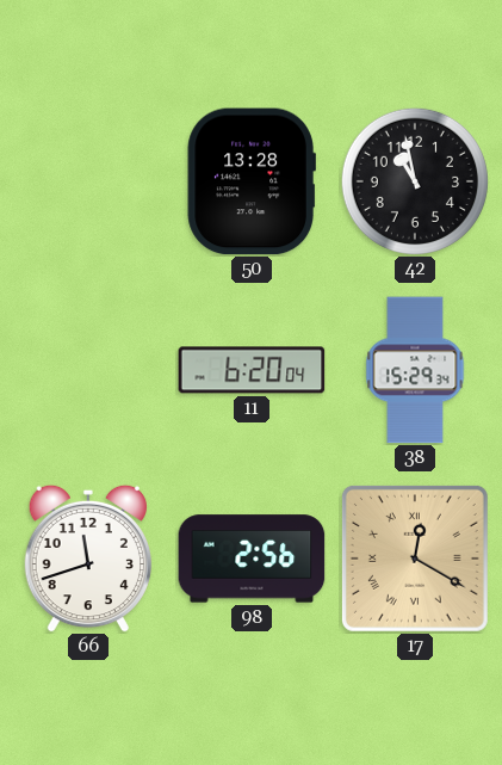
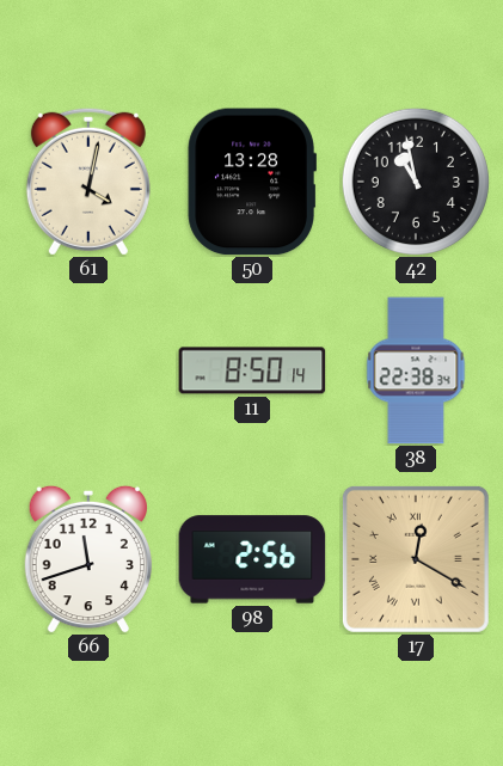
61: none -> 4:02 (88, 182)
11: 6:20 -> 8:50 (252, 370)
38: 15:29 -> 22:38 (416, 370)
